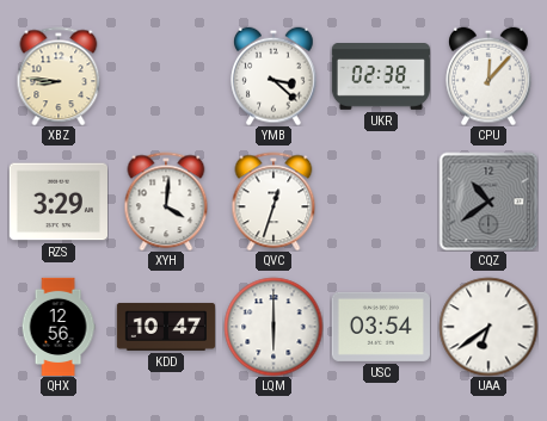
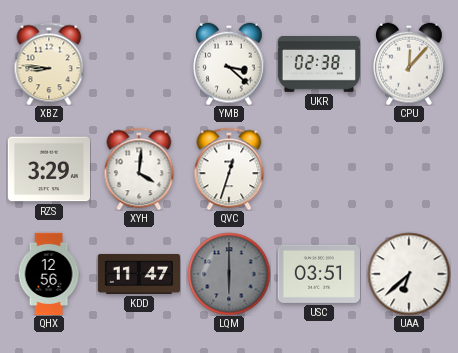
CQZ: 10:39 -> none (488, 202)
KDD: 10:47 -> 11:47 (139, 274)
LQM dial: white -> grey (229, 274)
USC: 03:54 -> 03:51 (318, 274)
UAA: 6:39 -> 6:38 (409, 274)
